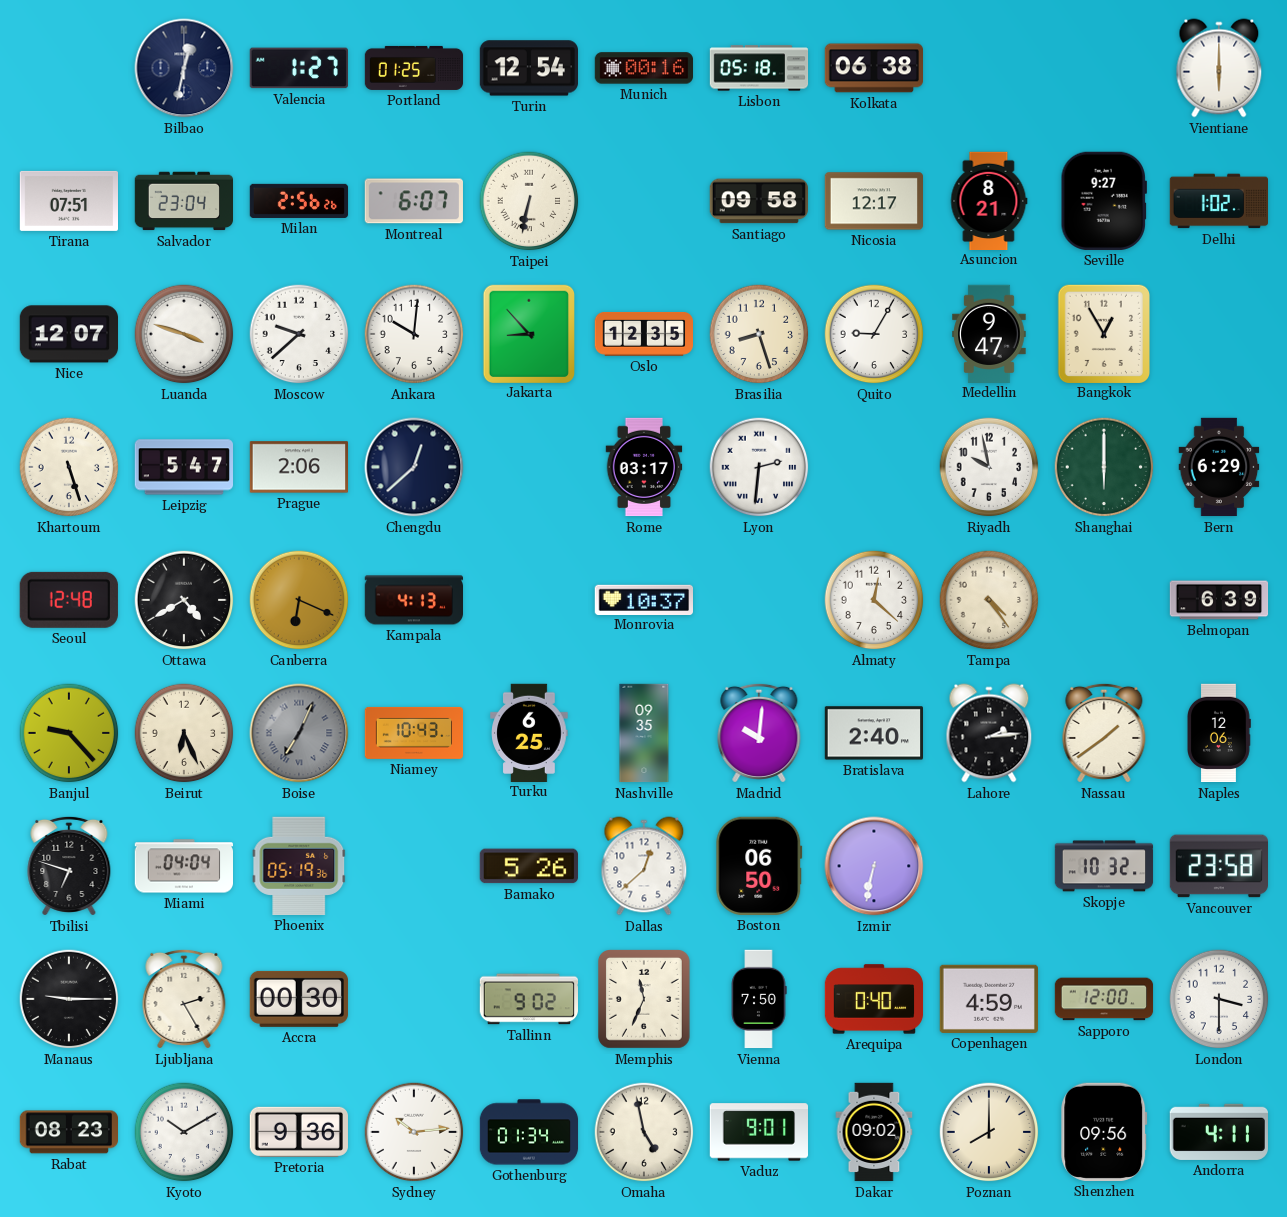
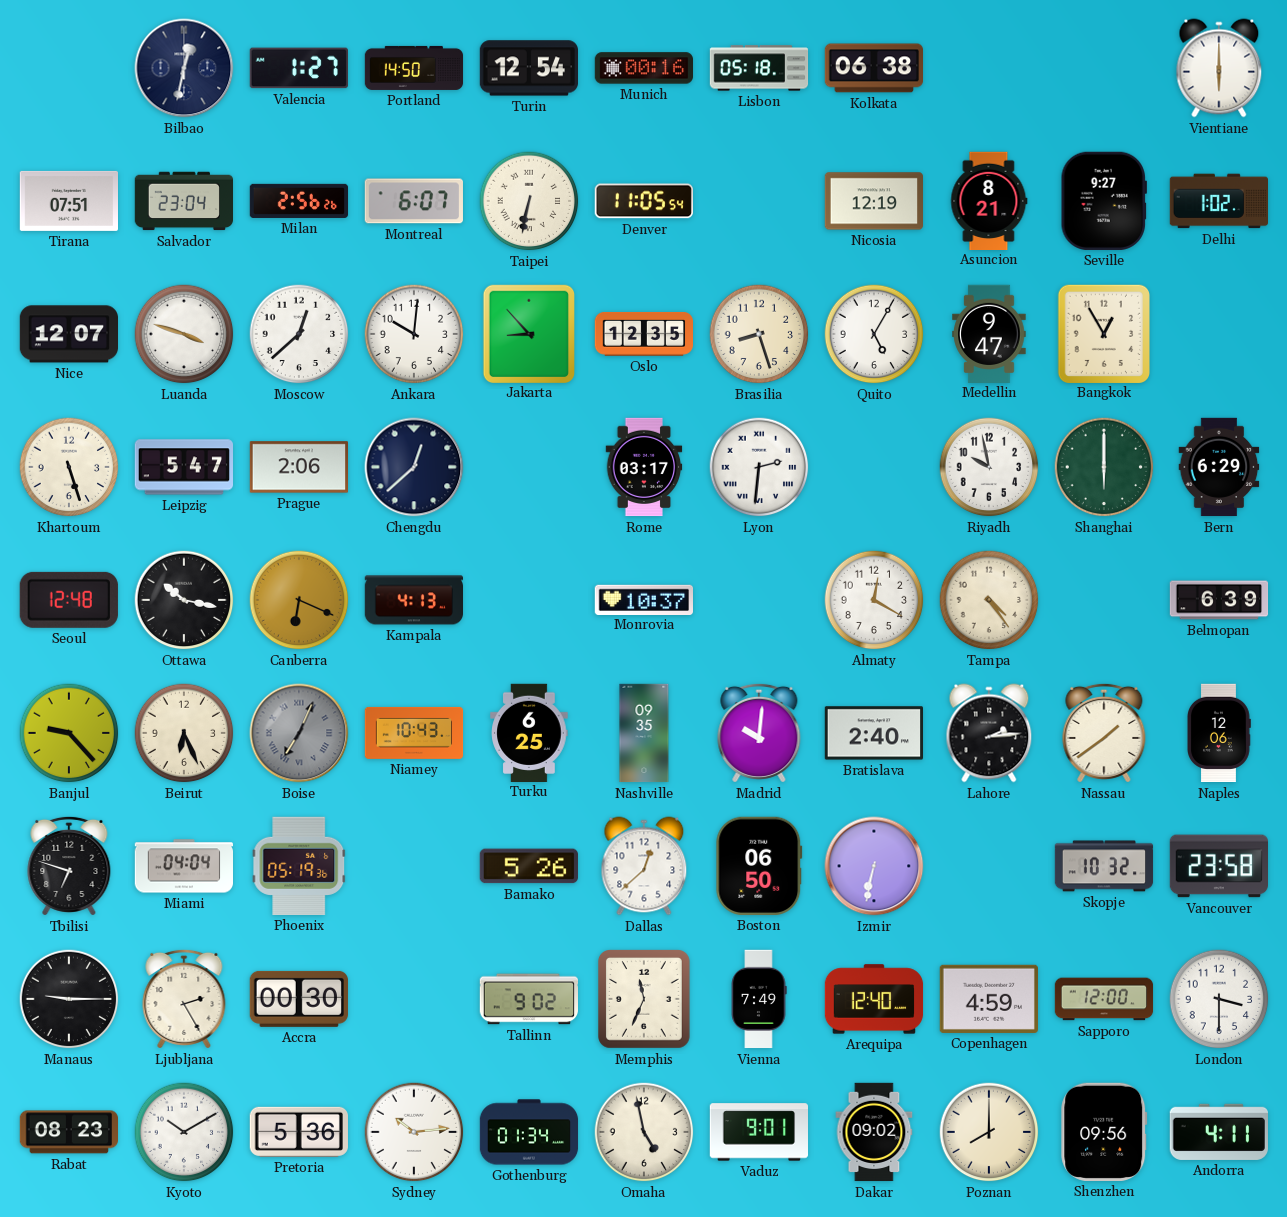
Portland: 01:25 -> 14:50 (414, 68)
Denver: none -> 11:05 (644, 201)
Santiago: 09:58 -> none (758, 201)
Nicosia: 12:17 -> 12:19 (873, 201)
Moscow: 9:38 -> 12:38 (299, 334)
Quito: 9:05 -> 5:05 (874, 334)
Ottawa: 4:40 -> 10:17 (184, 600)
Almaty: 12:22 -> 12:20 (874, 600)
Vienna: 7:50 -> 7:49 (759, 999)
Arequipa: 0:40 -> 12:40 (874, 999)
Pretoria: 9:36 -> 5:36 (299, 1132)
